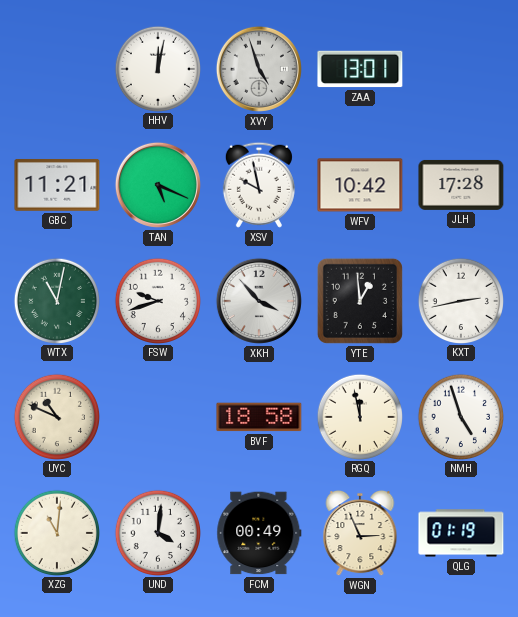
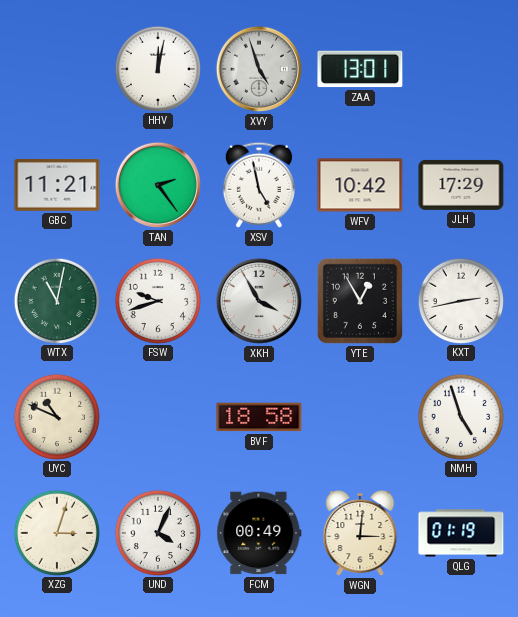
TAN: 5:19 -> 2:24 (158, 185)
XSV: 9:58 -> 4:58 (259, 185)
JLH: 17:28 -> 17:29 (461, 185)
XKH: 3:53 -> 3:55 (259, 301)
YTE: 12:59 -> 12:55 (360, 301)
RGQ: 11:58 -> none (359, 416)
XZG: 11:01 -> 3:03 (56, 532)
UND: 4:01 -> 4:04 (157, 532)
WGN: 2:56 -> 3:01 (360, 533)
